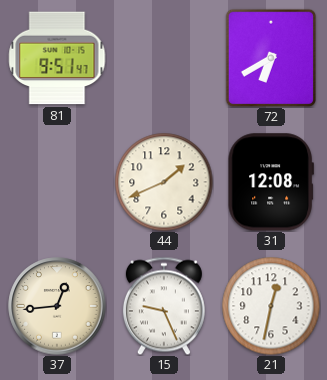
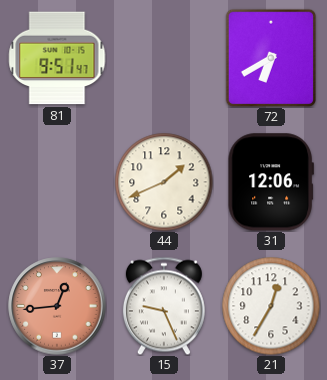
31: 12:08 -> 12:06 (271, 182)
37 dial: cream -> salmon (57, 306)
21: 12:32 -> 12:35 (271, 306)
